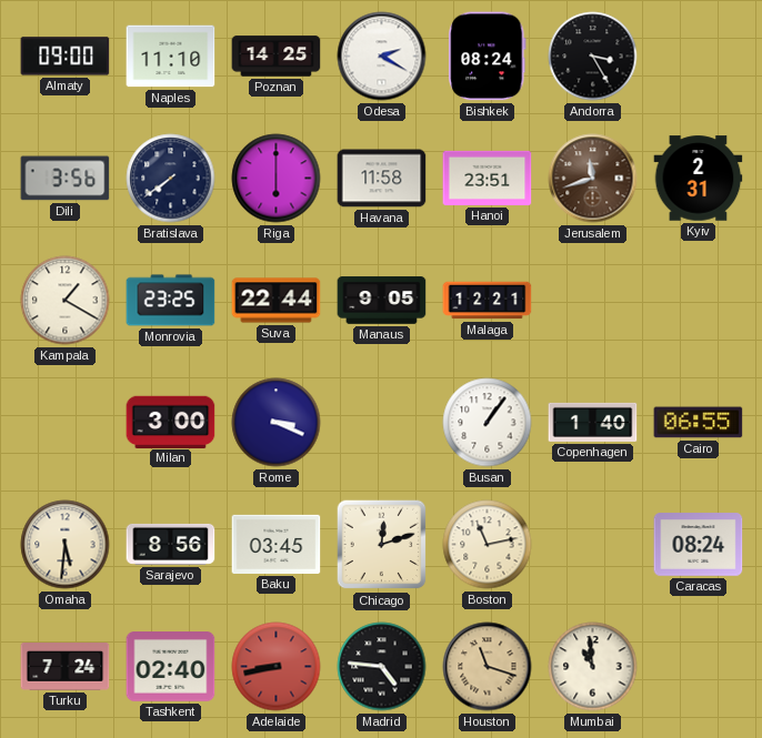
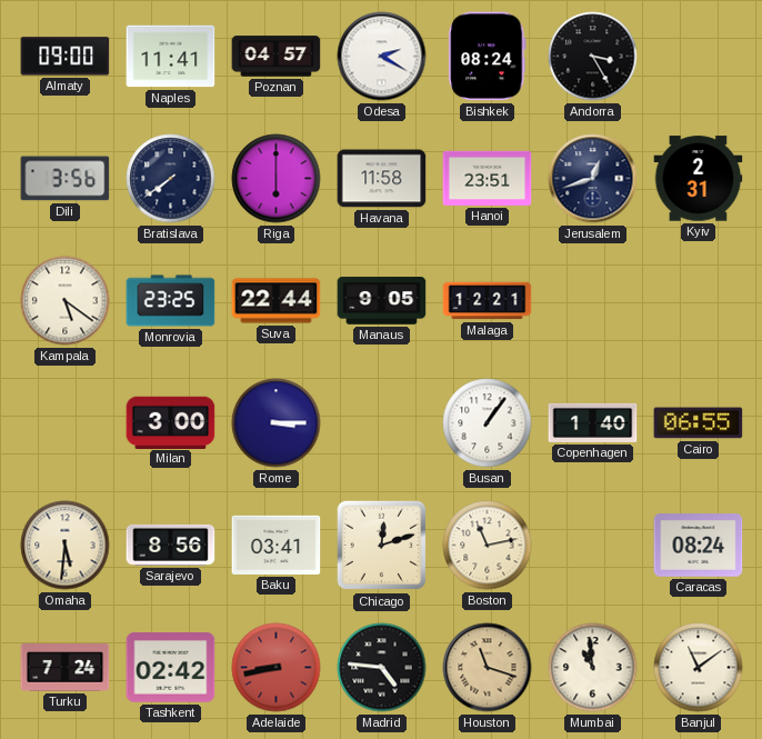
Naples: 11:10 -> 11:41 (171, 57)
Poznan: 14:25 -> 04:57 (277, 57)
Jerusalem: 11:42 -> 12:42 (593, 179)
Jerusalem dial: brown -> navy (593, 179)
Kampala: 1:20 -> 5:21 (66, 301)
Rome: 3:19 -> 3:15 (277, 423)
Baku: 03:45 -> 03:41 (277, 545)
Tashkent: 02:40 -> 02:42 (171, 668)
Banjul: none -> 11:09 (699, 668)
